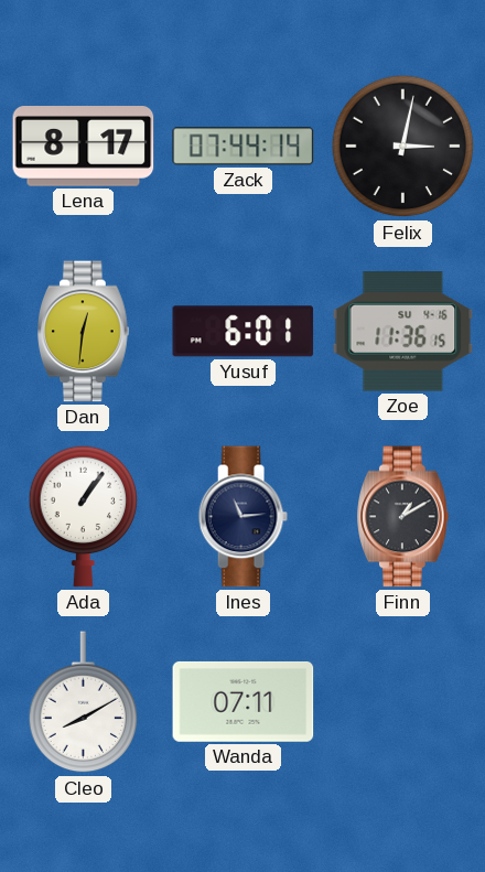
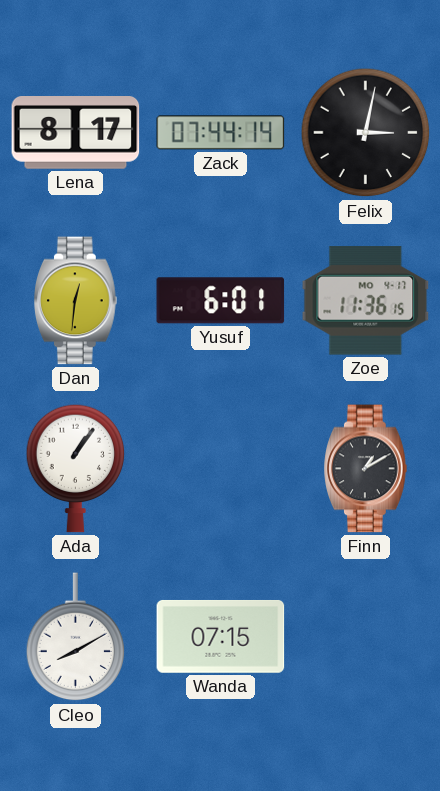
Zoe date: SU 4-16 -> MO 4-17 (366, 301)
Ines: 11:14 -> none (242, 517)
Wanda: 07:11 -> 07:15 (221, 636)
